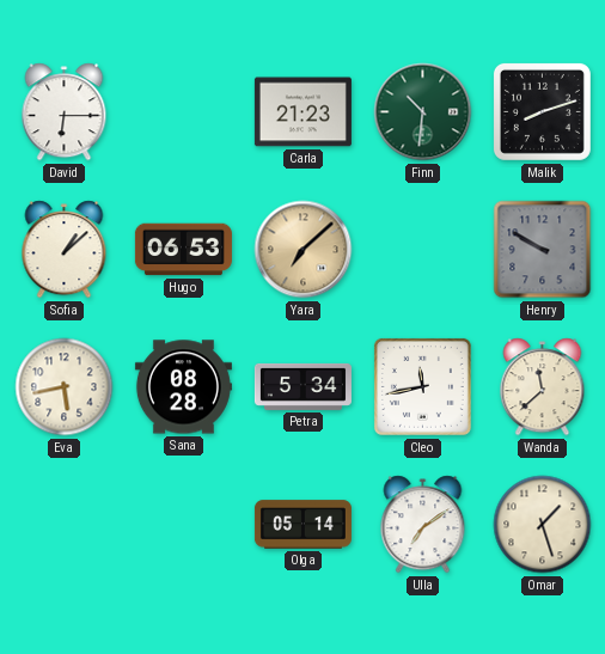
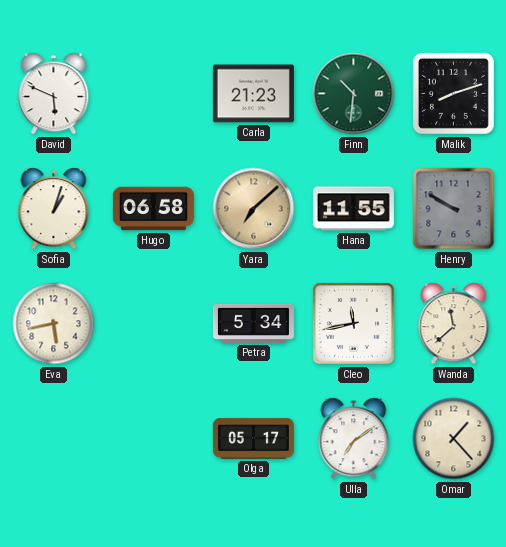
David: 6:15 -> 5:49 (54, 94)
Sofia: 1:08 -> 1:03 (54, 209)
Hugo: 06:53 -> 06:58 (153, 209)
Hana: none -> 11:55 (353, 209)
Sana: 08:28 -> none (183, 387)
Olga: 05:14 -> 05:17 (253, 439)
Omar: 1:27 -> 1:23 (454, 439)
